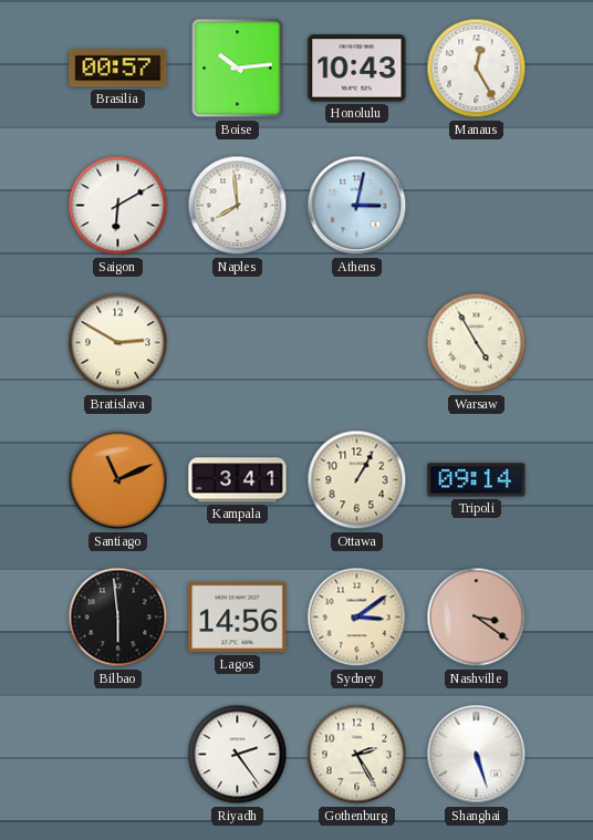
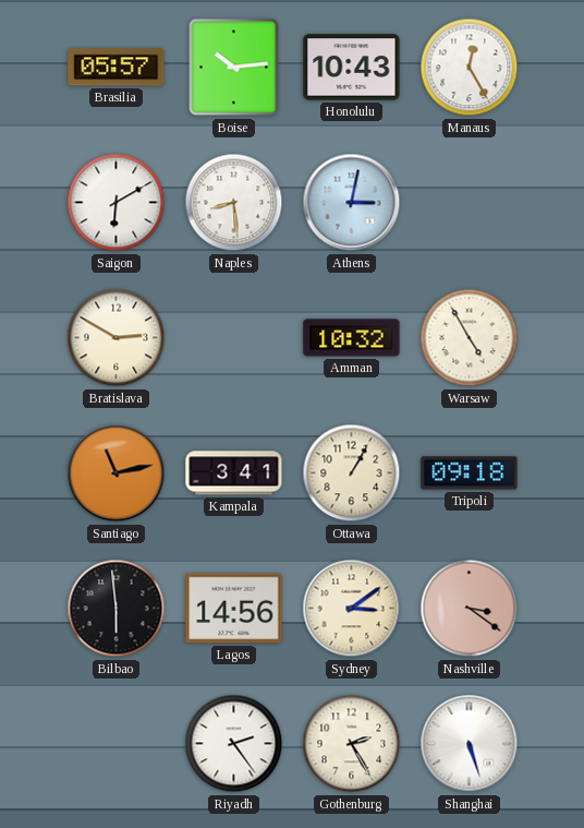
Brasilia: 00:57 -> 05:57 (117, 68)
Naples: 7:59 -> 8:29 (234, 203)
Amman: none -> 10:32 (352, 338)
Santiago: 11:11 -> 11:13 (117, 473)
Tripoli: 09:14 -> 09:18 (470, 473)
